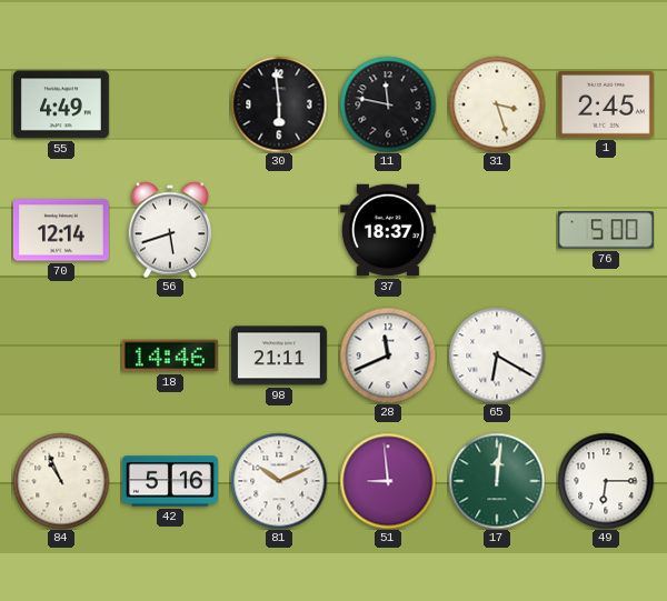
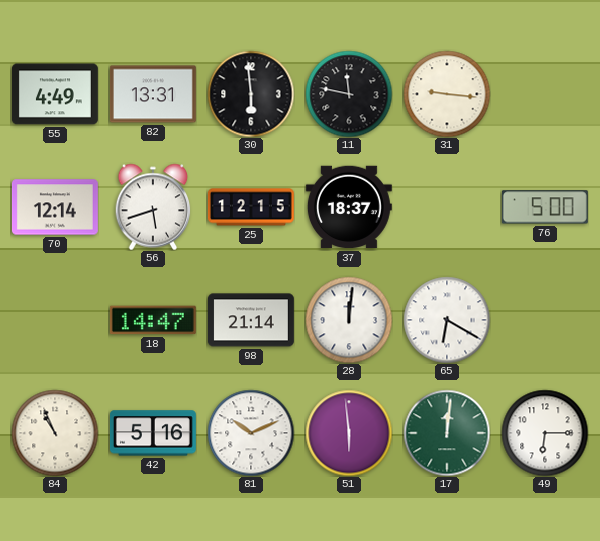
82: none -> 13:31 (153, 94)
31: 3:27 -> 9:16 (447, 94)
1: 2:45 -> none (606, 104)
25: none -> 12:15 (251, 207)
18: 14:46 -> 14:47 (153, 320)
98: 21:11 -> 21:14 (251, 320)
28: 11:41 -> 12:01 (349, 320)
51: 8:59 -> 5:59 (349, 433)
